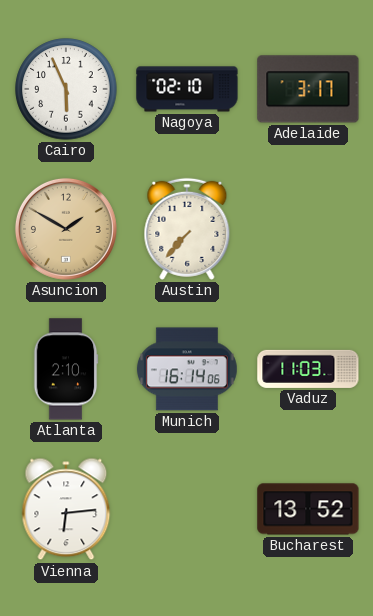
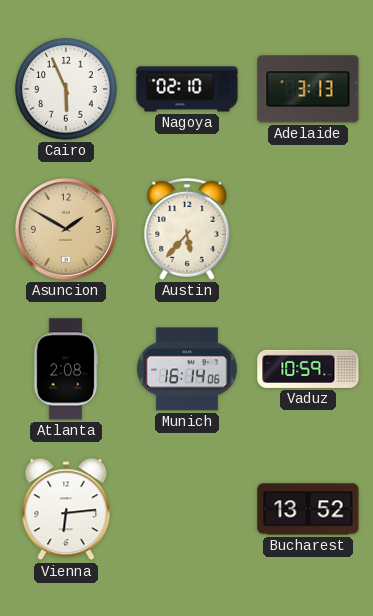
Adelaide: 3:17 -> 3:13 (308, 89)
Austin: 7:37 -> 5:37 (187, 229)
Atlanta: 2:10 -> 2:08 (66, 369)
Vaduz: 11:03 -> 10:59 (308, 369)
